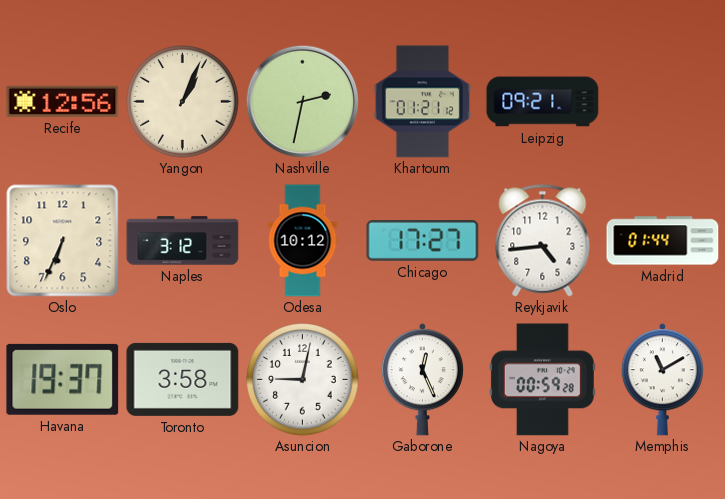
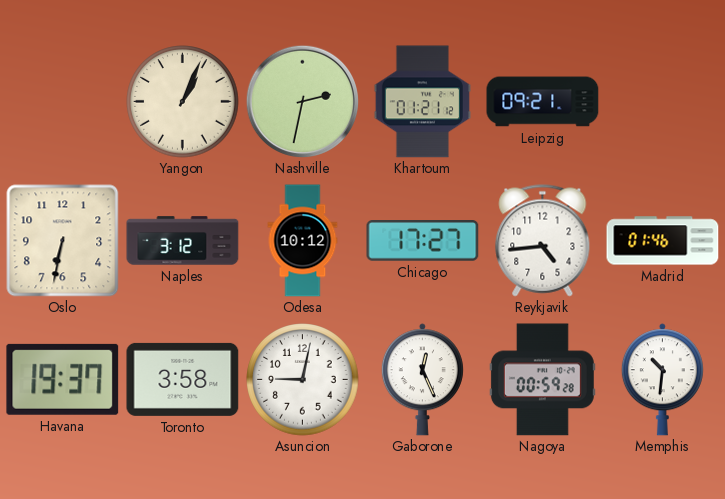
Recife: 12:56 -> none (63, 101)
Oslo: 6:34 -> 6:32 (63, 241)
Madrid: 01:44 -> 01:46 (663, 241)
Memphis: 11:10 -> 10:31 (662, 380)
